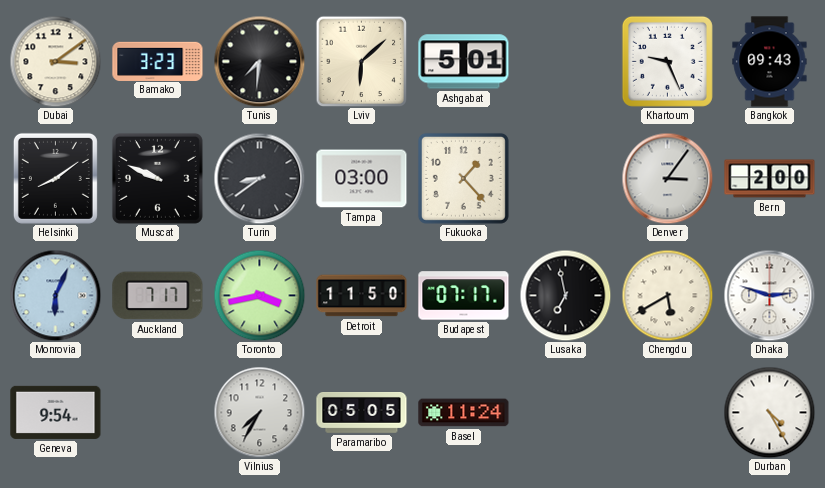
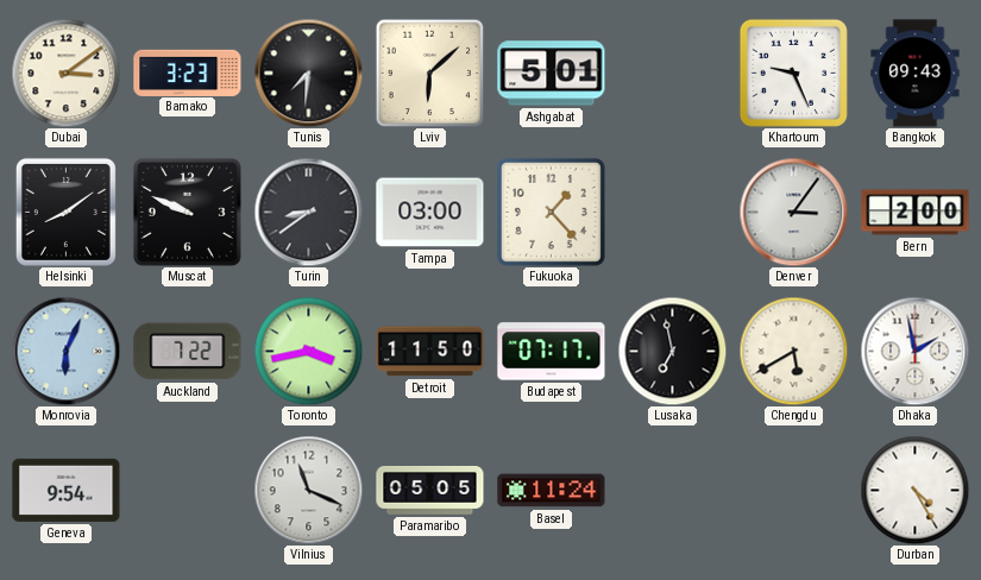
Auckland: 7:17 -> 7:22 (188, 352)
Dhaka: 2:48 -> 1:58 (914, 351)
Vilnius: 7:35 -> 11:19 (308, 490)
